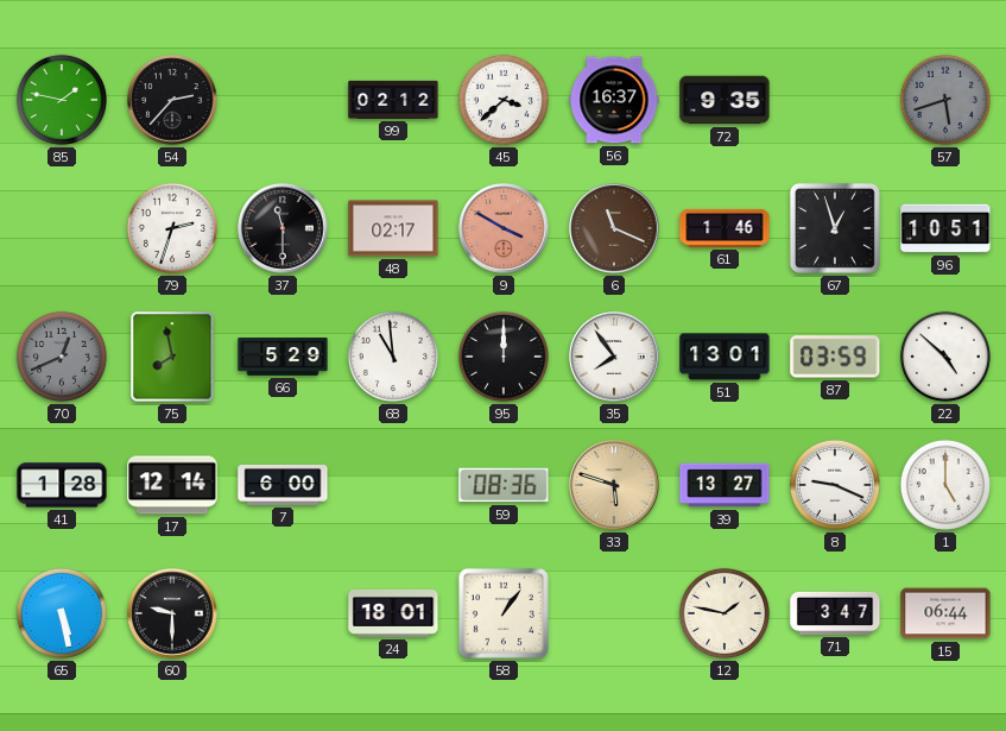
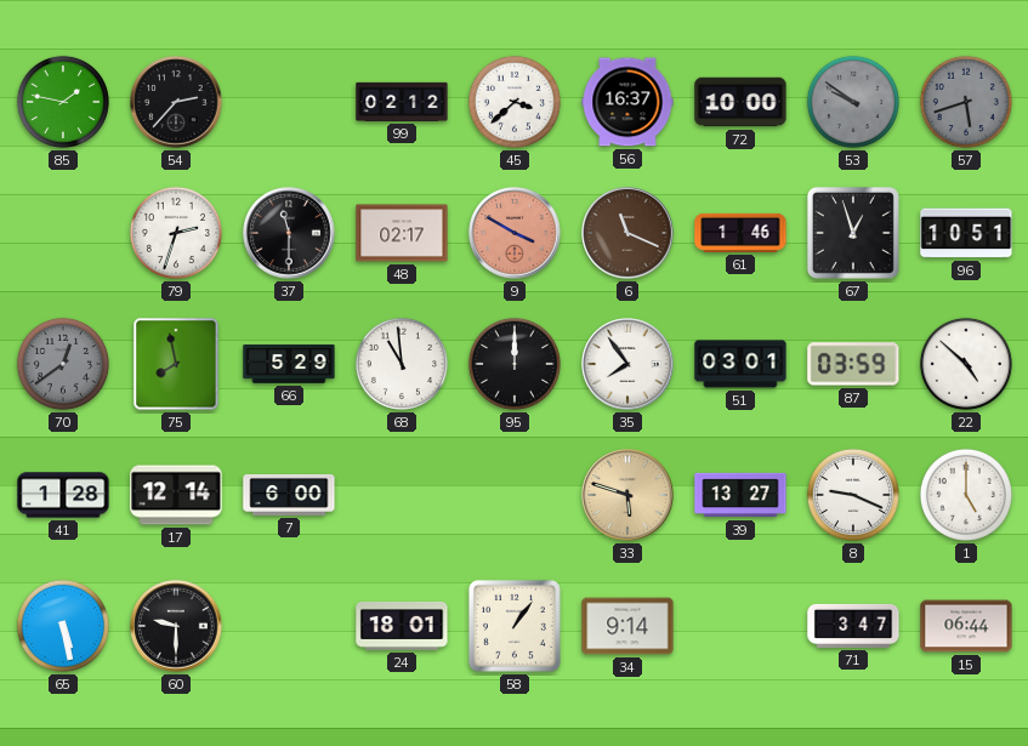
72: 9:35 -> 10:00 (740, 102)
53: none -> 9:51 (853, 102)
70: 12:41 -> 12:39 (63, 364)
51: 13:01 -> 03:01 (740, 364)
59: 08:36 -> none (504, 485)
34: none -> 9:14 (627, 626)
12: 1:47 -> none (725, 613)
